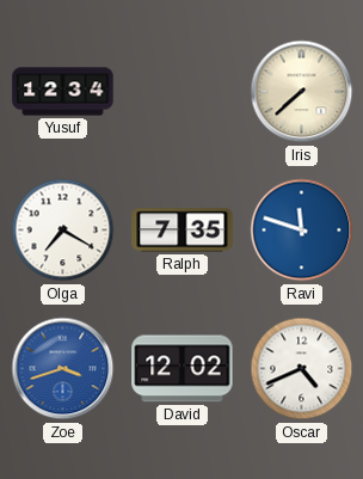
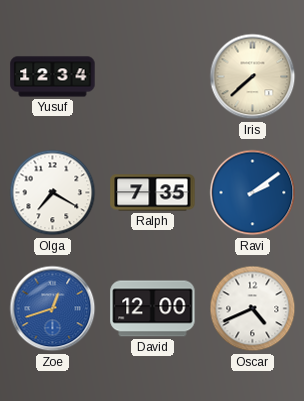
Ravi: 11:48 -> 2:09 (253, 193)
Zoe: 3:42 -> 12:42 (53, 309)
David: 12:02 -> 12:00 (153, 309)
